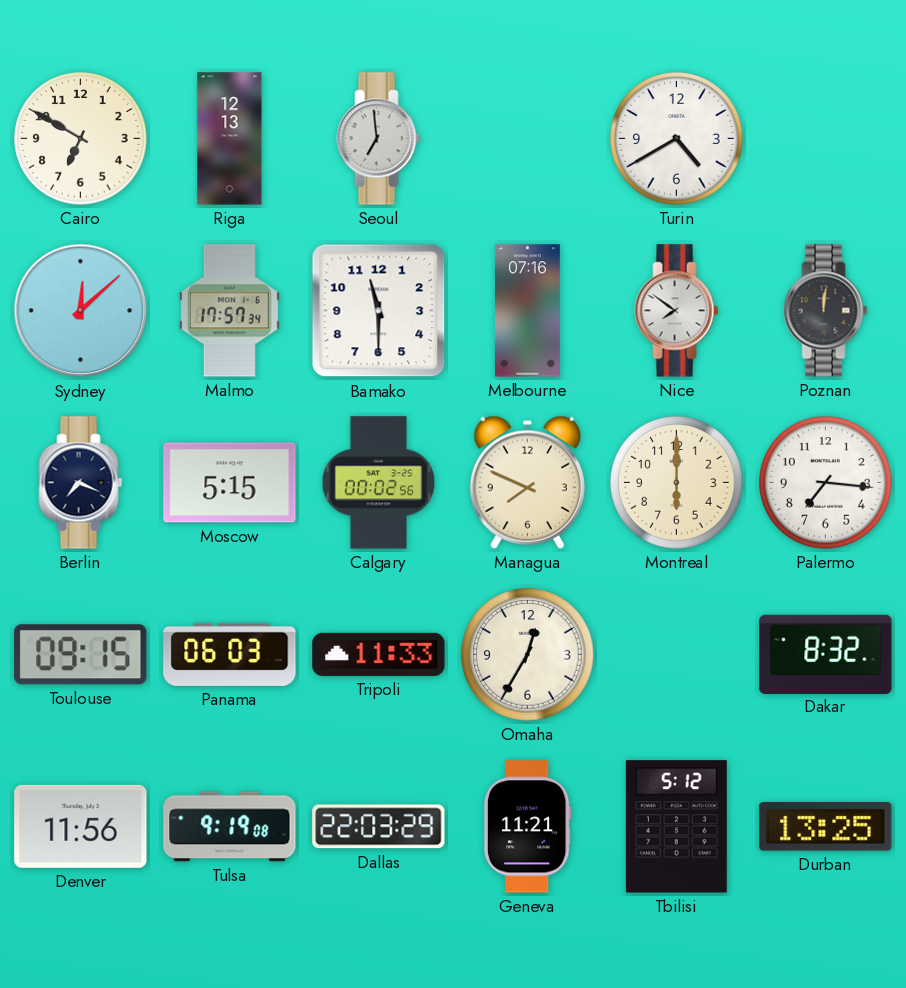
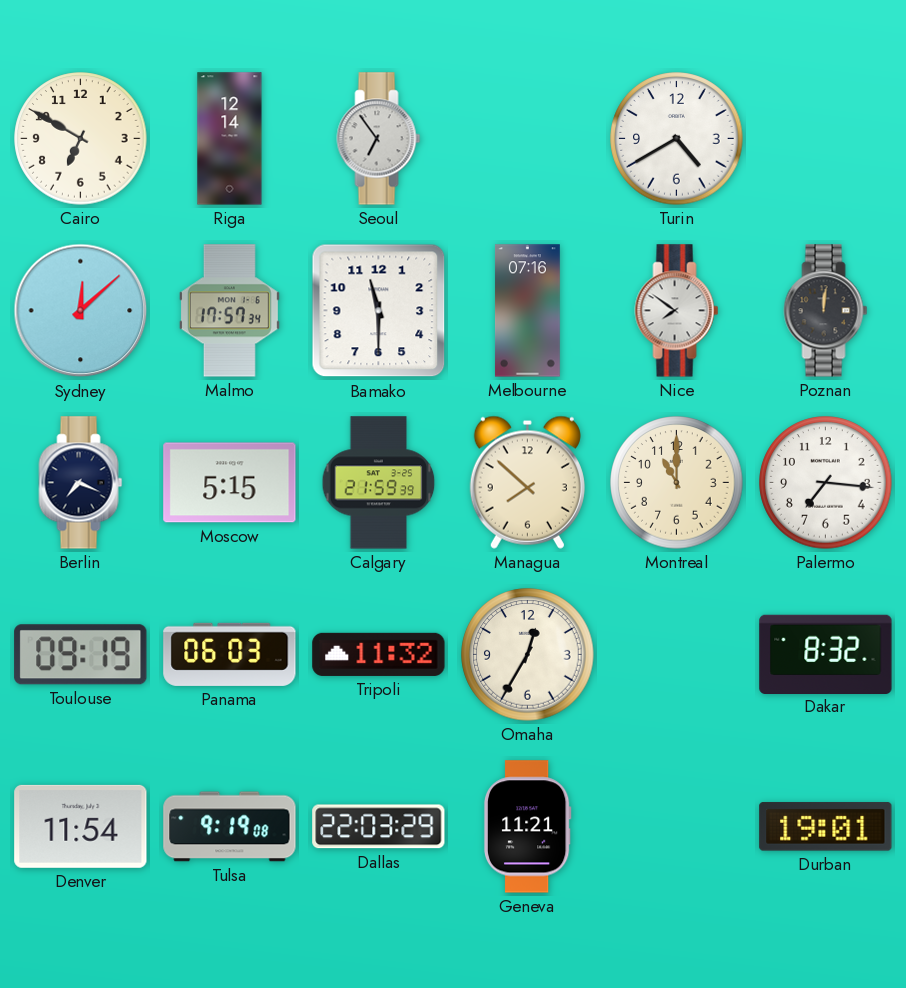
Riga: 12:13 -> 12:14 (230, 139)
Seoul: 6:59 -> 6:54 (379, 139)
Calgary: 00:02 -> 21:59 (379, 483)
Managua: 7:49 -> 7:52 (527, 482)
Montreal: 6:00 -> 11:00 (677, 483)
Toulouse: 09:15 -> 09:19 (81, 655)
Tripoli: 11:33 -> 11:32 (379, 654)
Denver: 11:56 -> 11:54 (81, 826)
Tbilisi: 5:12 -> none (676, 827)
Durban: 13:25 -> 19:01 (826, 827)
